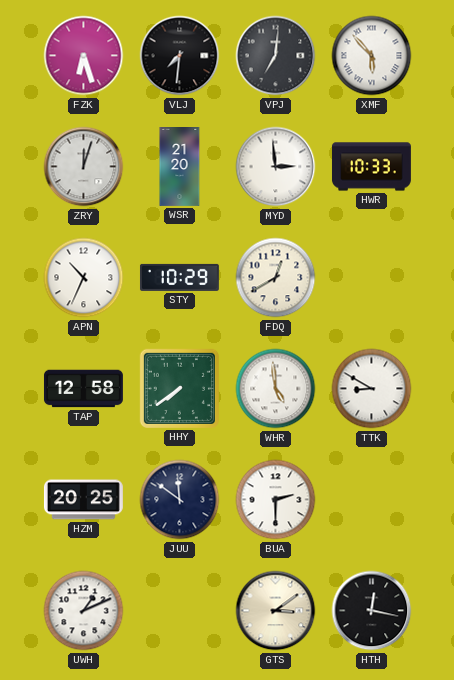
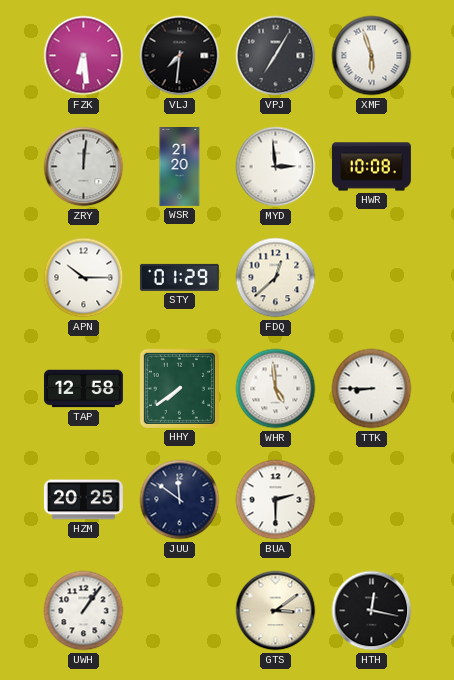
FZK: 6:27 -> 6:29 (84, 56)
VPJ: 7:01 -> 7:05 (276, 56)
XMF: 5:53 -> 5:57 (372, 56)
ZRY: 12:03 -> 12:01 (84, 167)
HWR: 10:33 -> 10:08 (371, 167)
APN: 10:34 -> 10:15 (84, 278)
STY: 10:29 -> 01:29 (179, 277)
FDQ: 12:40 -> 12:38 (276, 278)
TTK: 8:50 -> 8:45 (372, 389)
UWH: 1:11 -> 1:06 (84, 611)
